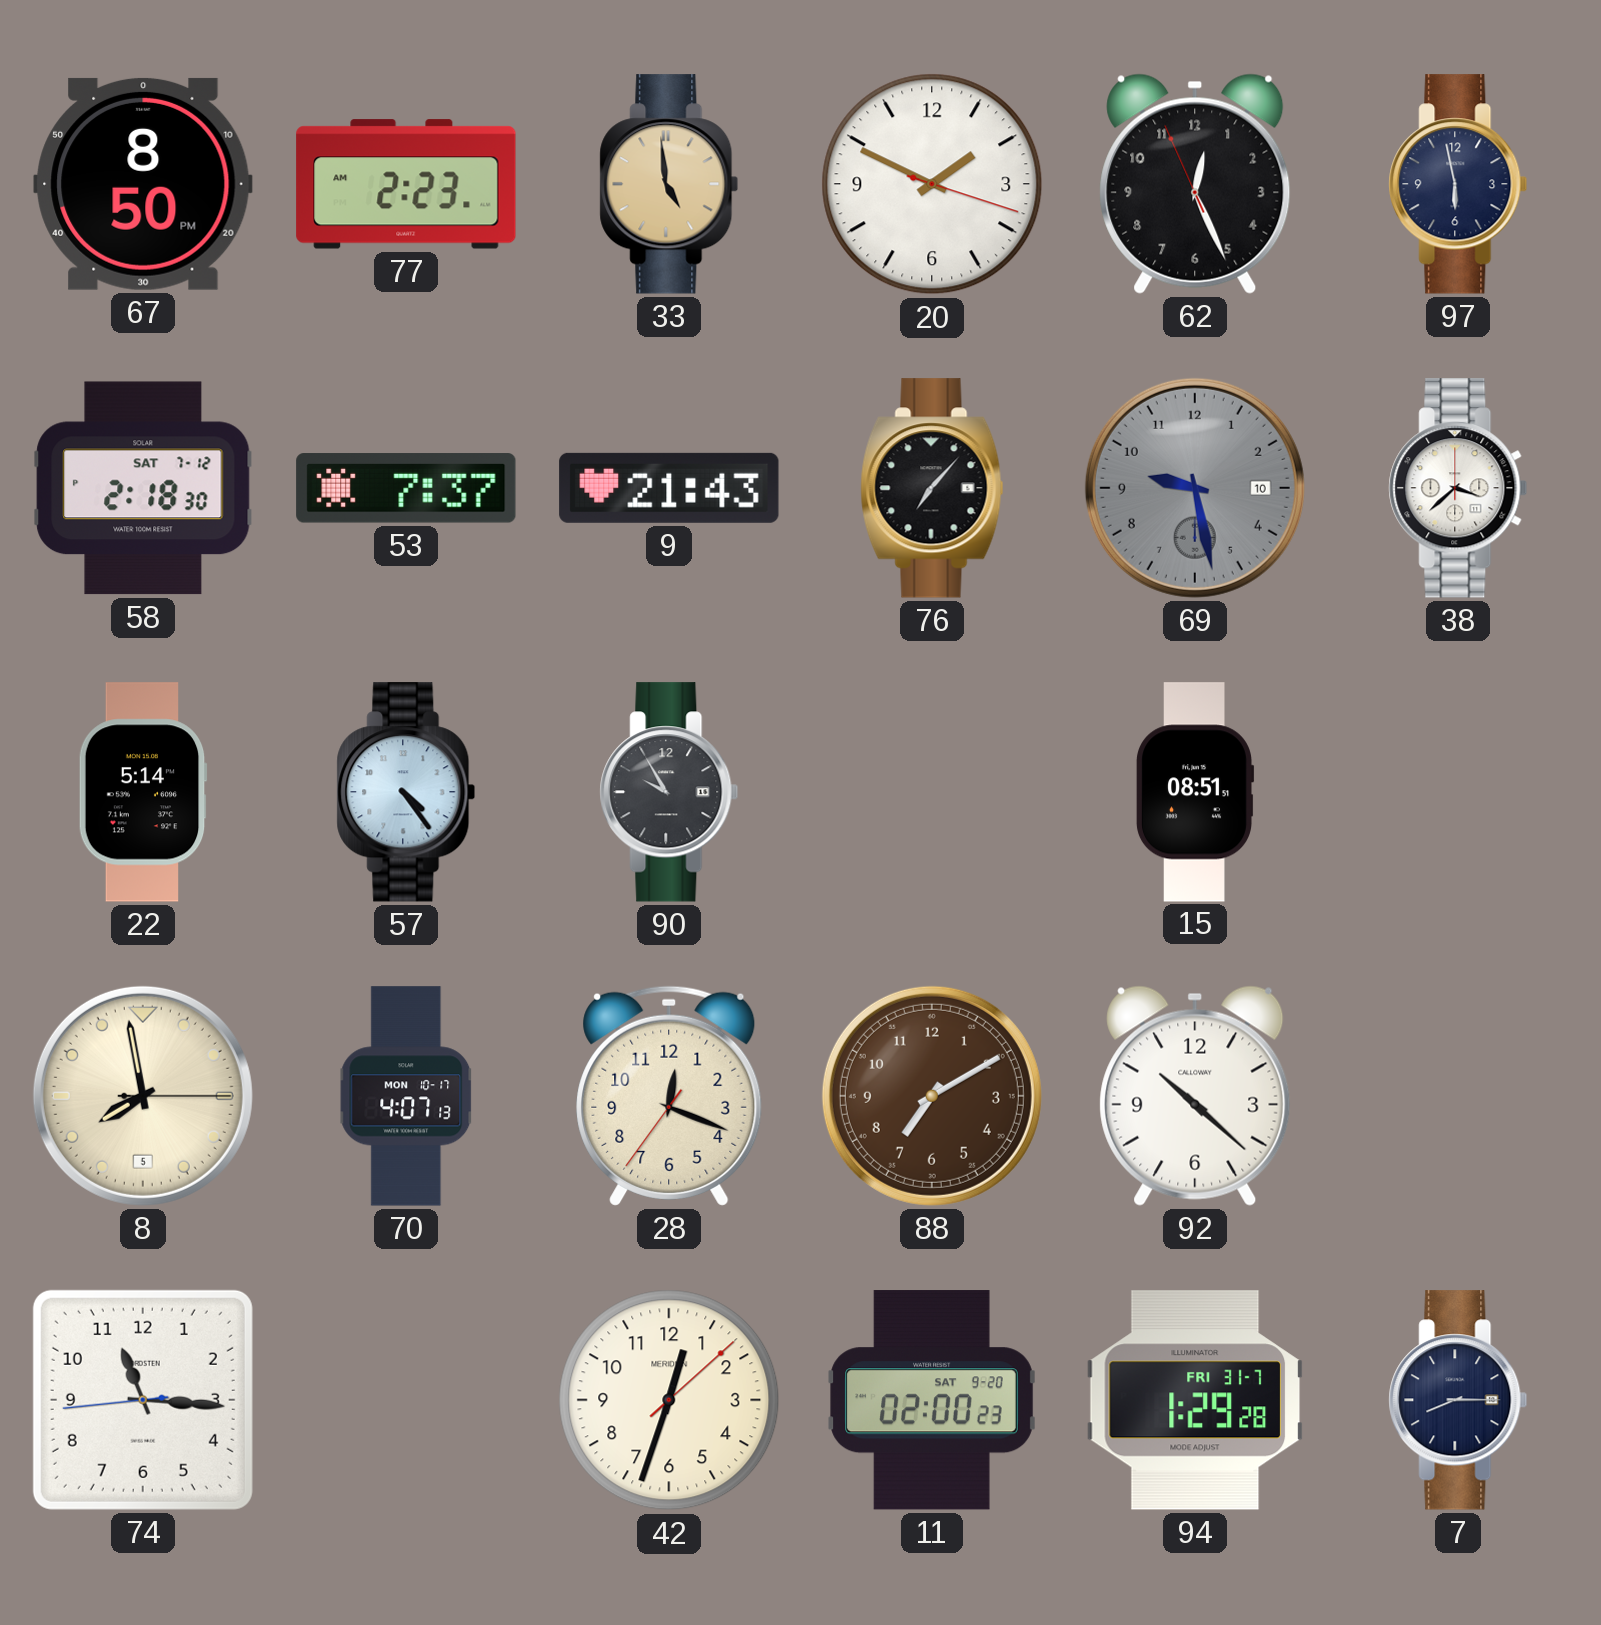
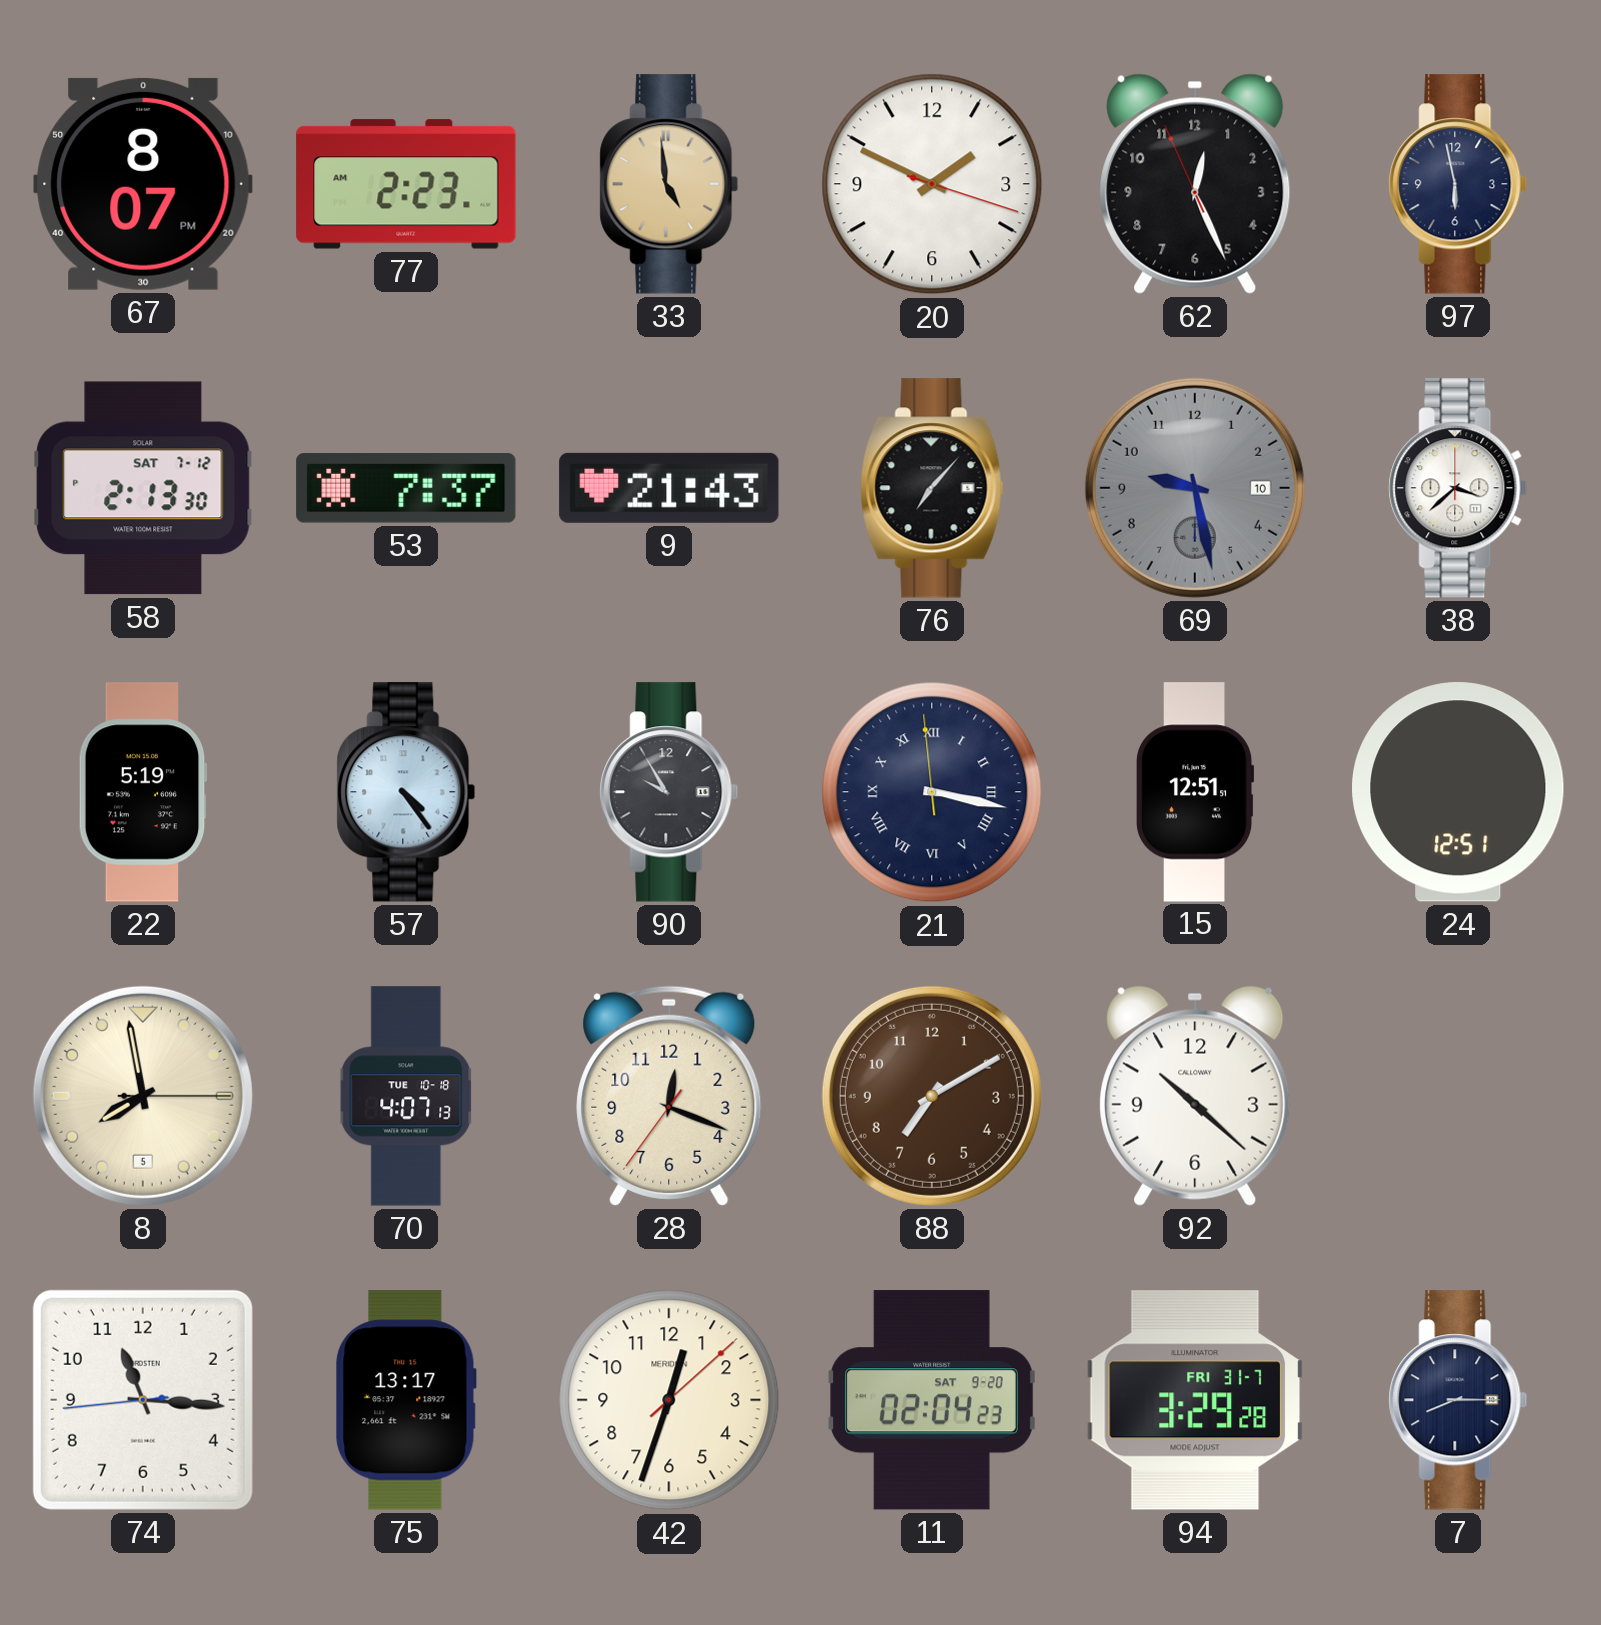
67: 8:50 -> 8:07 (143, 184)
58: 2:18 -> 2:13 (143, 488)
22: 5:14 -> 5:19 (143, 792)
21: none -> 3:16 (932, 792)
15: 08:51 -> 12:51 (1195, 792)
24: none -> 12:51 (1458, 792)
70 date: MON 10-17 -> TUE 10-18 (406, 1096)
75: none -> 13:17 (406, 1400)
11: 02:00 -> 02:04 (932, 1400)
94: 1:29 -> 3:29 (1195, 1400)
